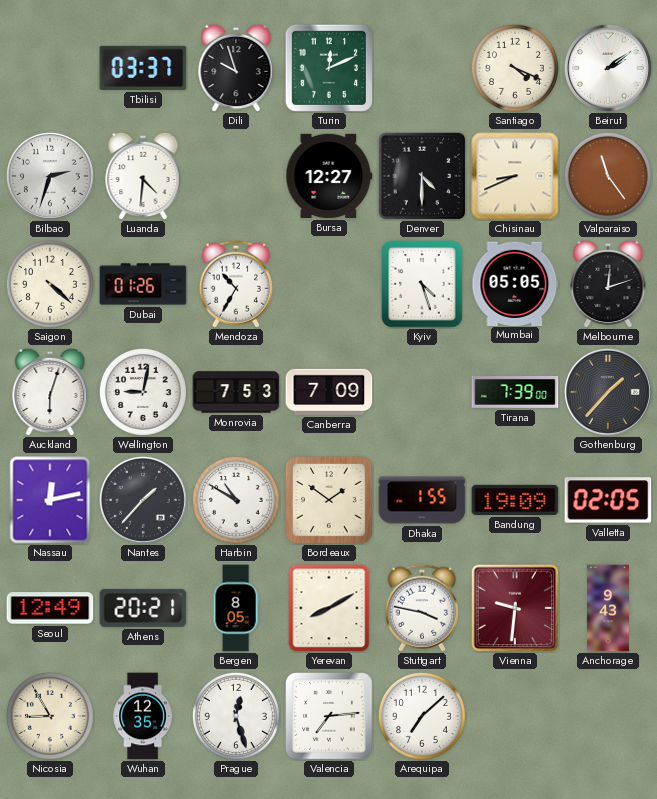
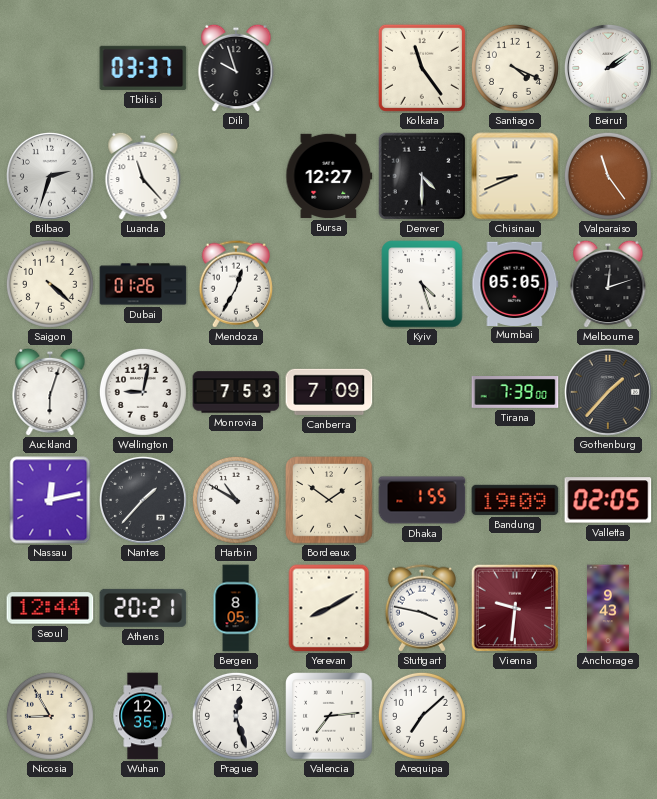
Turin: 12:11 -> none (329, 68)
Kolkata: none -> 11:24 (422, 68)
Luanda: 4:31 -> 11:23 (143, 176)
Mendoza: 10:35 -> 12:35 (236, 284)
Seoul: 12:49 -> 12:44 (50, 608)
